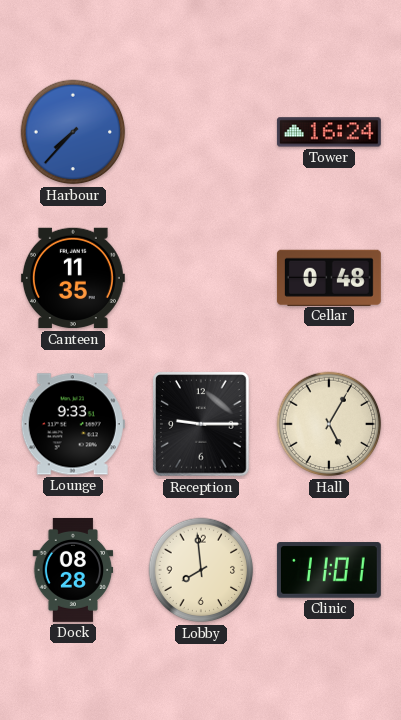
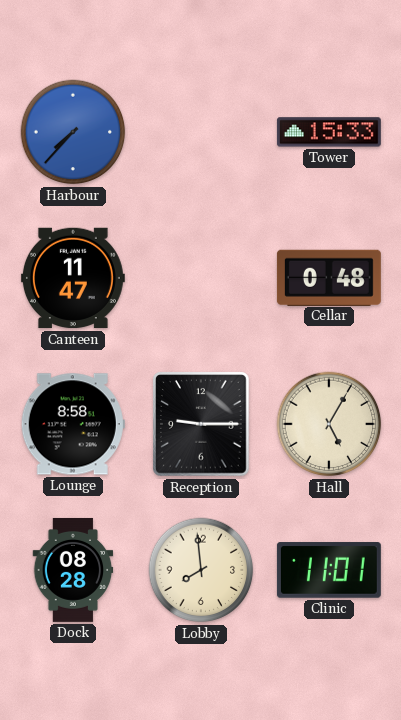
Tower: 16:24 -> 15:33 (329, 132)
Canteen: 11:35 -> 11:47 (73, 278)
Lounge: 9:33 -> 8:58 (73, 424)
